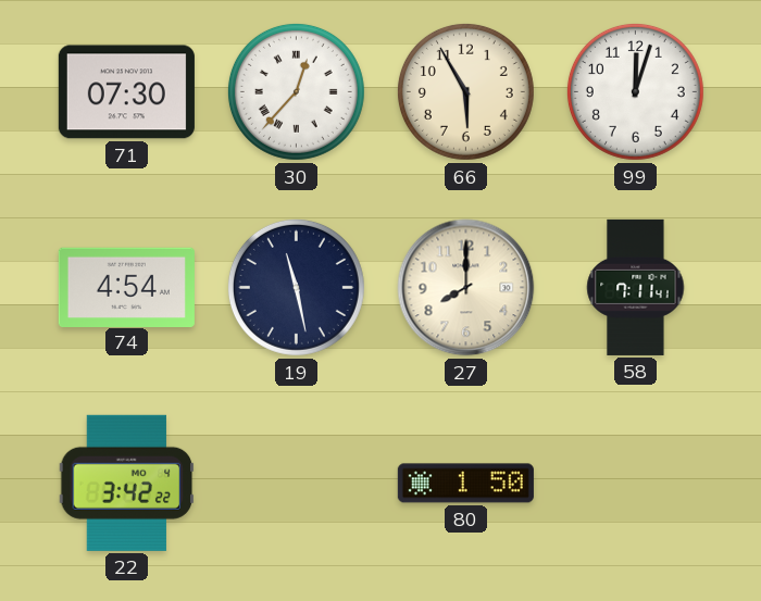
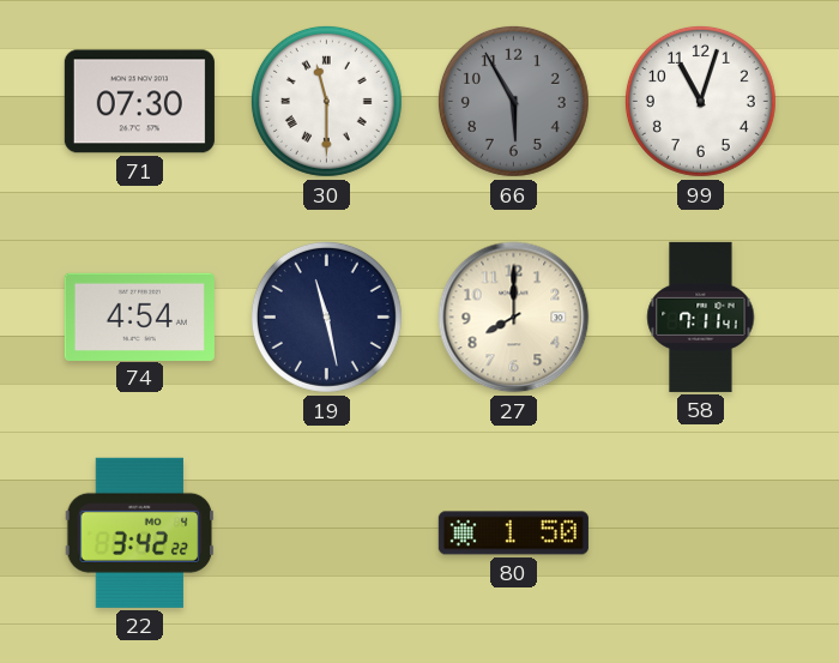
30: 12:37 -> 11:30 (326, 101)
66 dial: cream -> grey (513, 101)
99: 12:03 -> 11:03 (700, 101)
